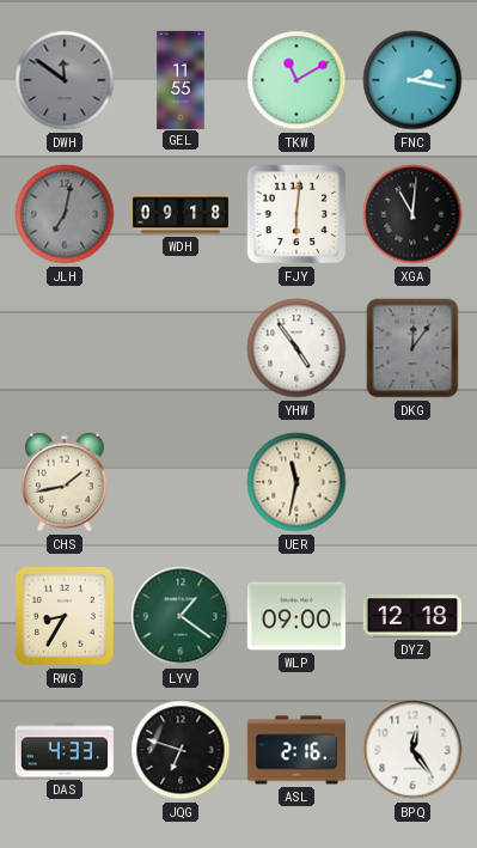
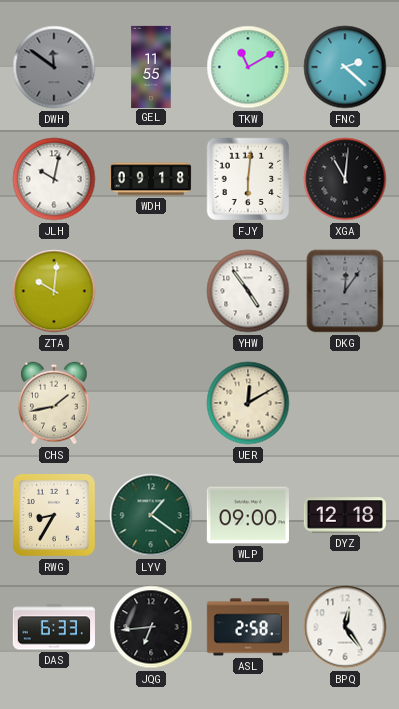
FNC: 2:17 -> 2:22 (345, 67)
JLH: 7:02 -> 10:02 (54, 179)
JLH dial: grey -> white (54, 179)
ZTA: none -> 10:01 (54, 291)
UER: 11:32 -> 12:10 (248, 403)
DAS: 4:33 -> 6:33 (54, 627)
JQG: 6:48 -> 6:44 (151, 627)
ASL: 2:16 -> 2:58 (248, 627)
